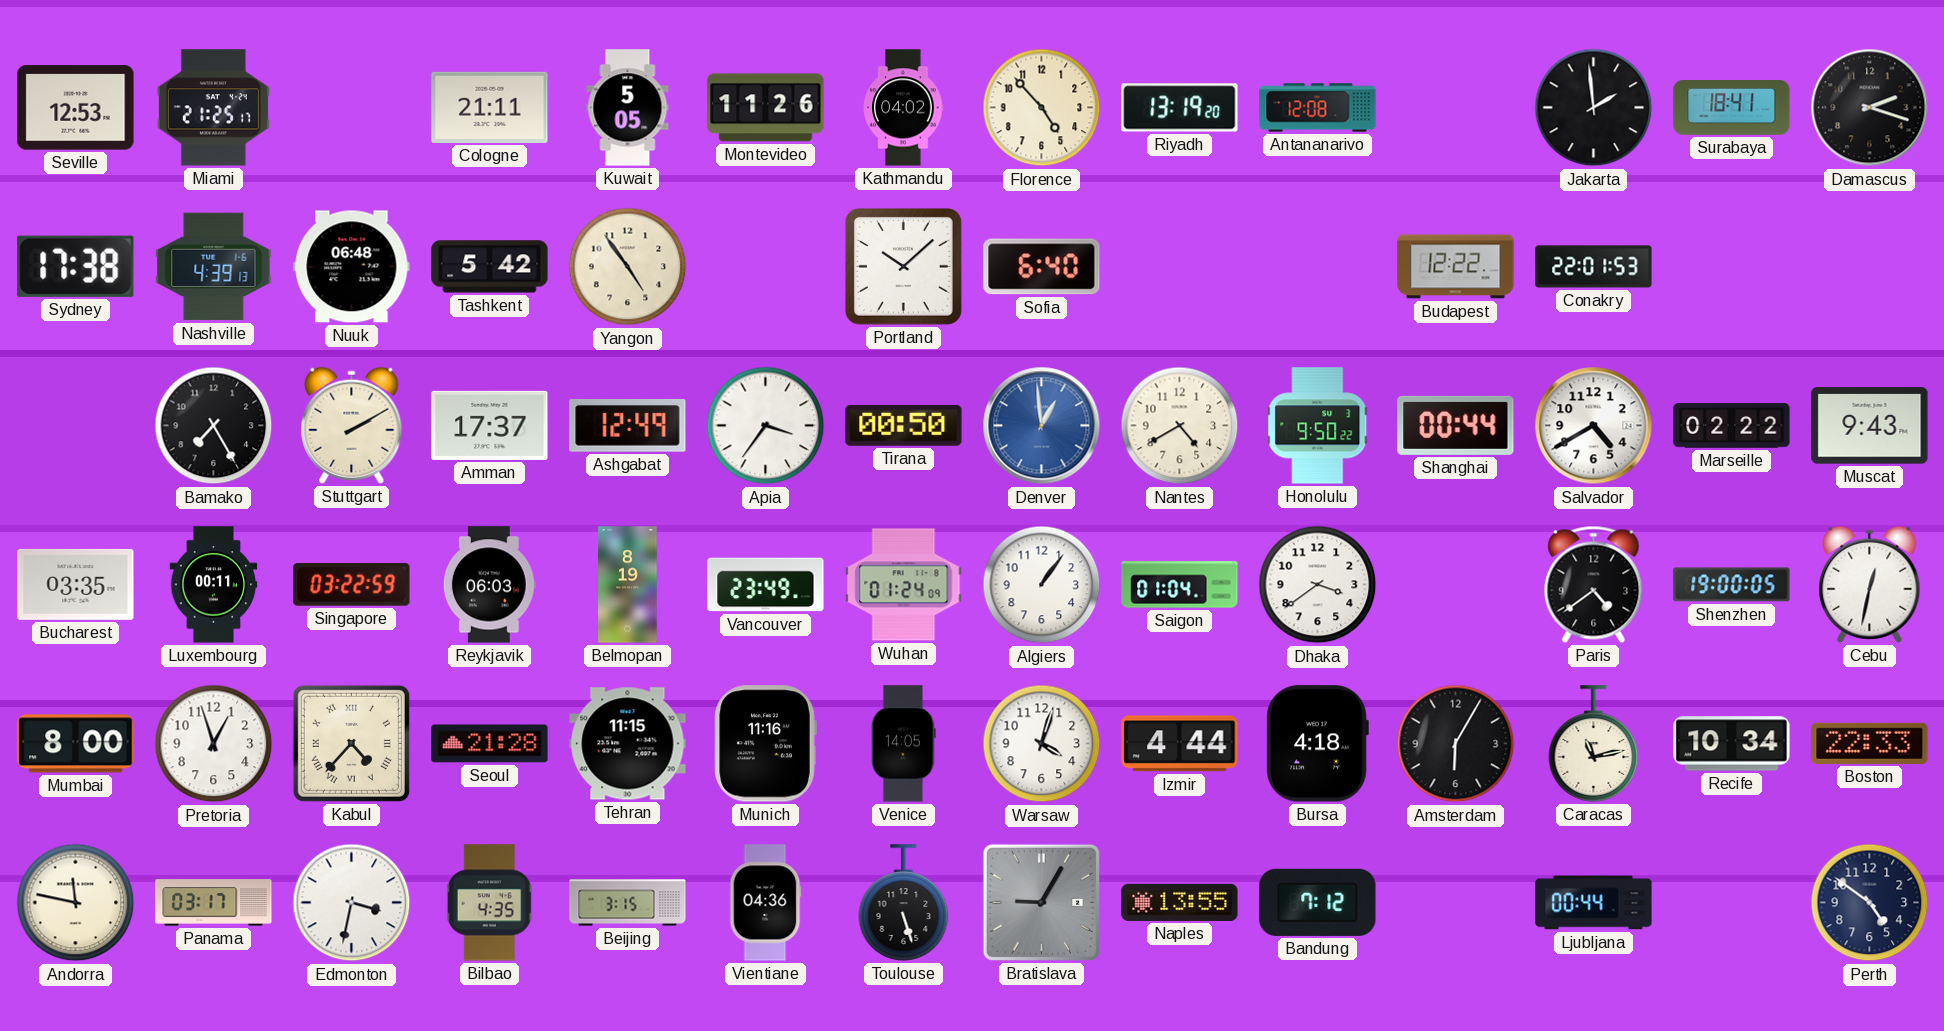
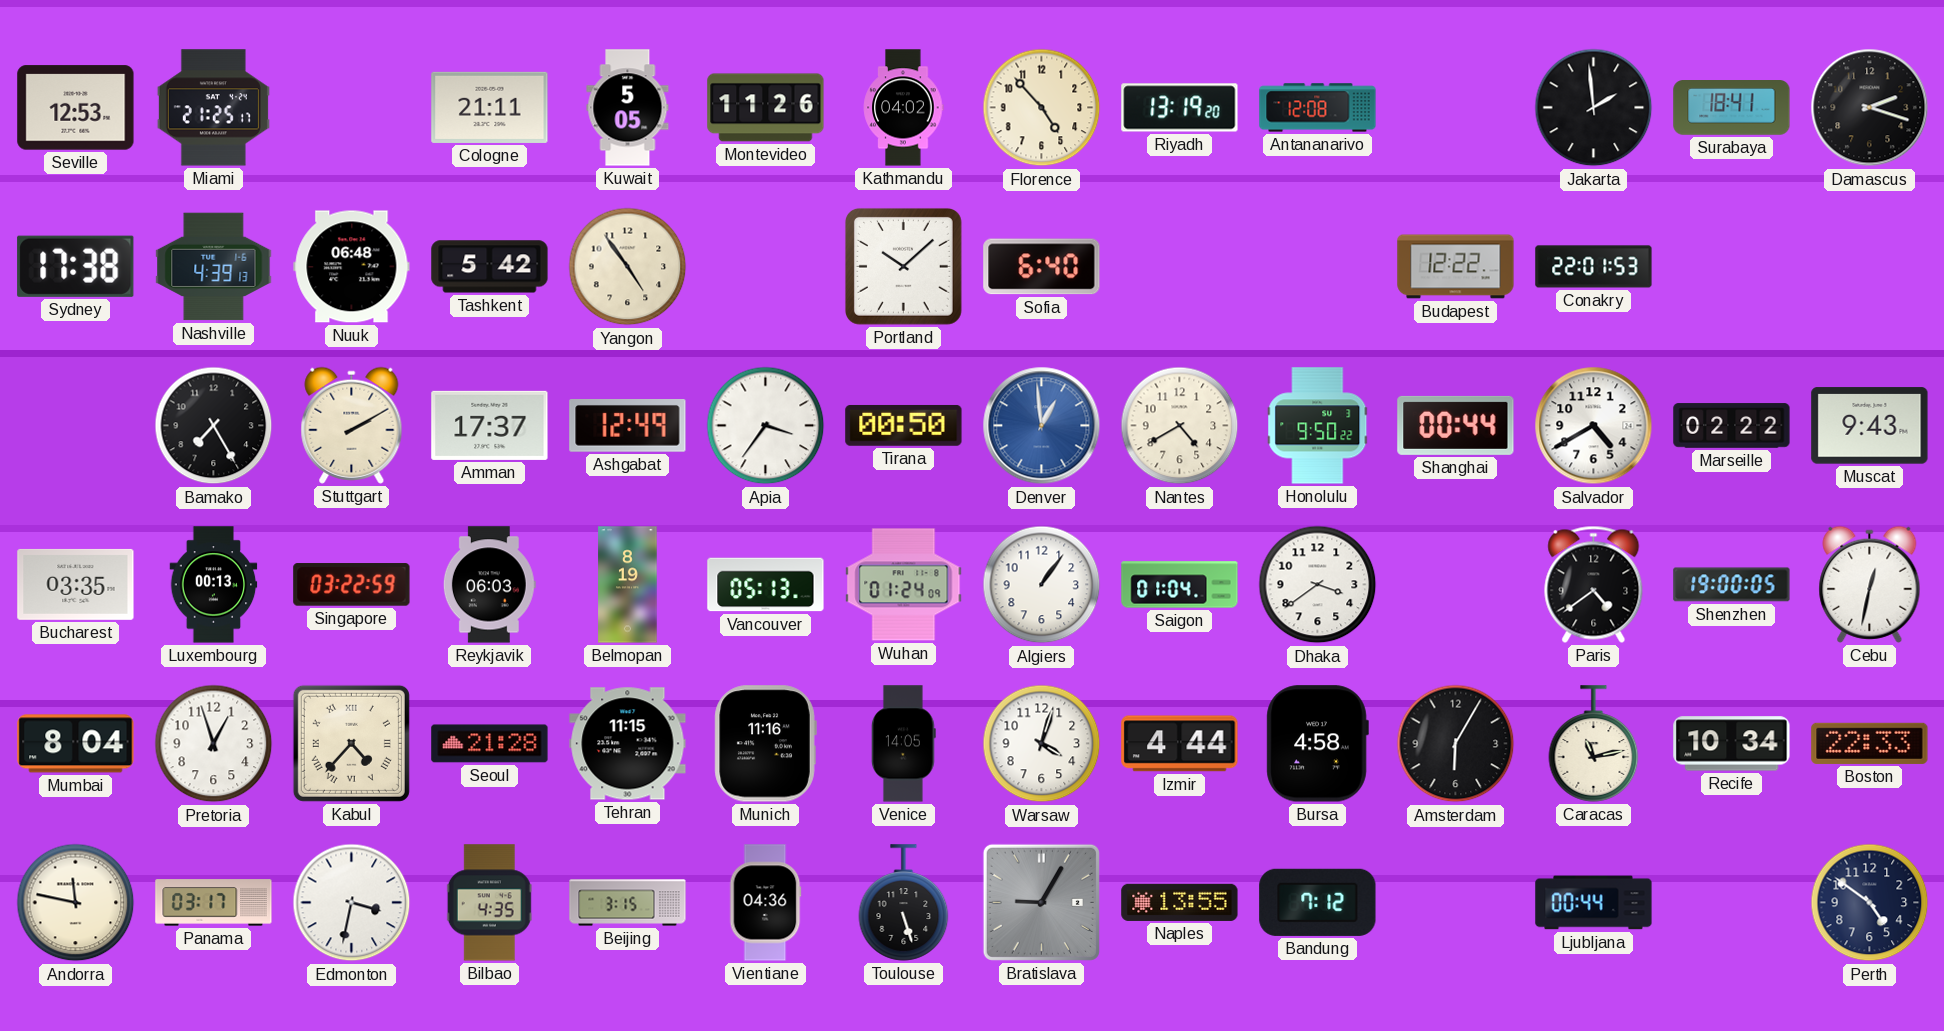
Luxembourg: 00:11 -> 00:13 (214, 585)
Vancouver: 23:49 -> 05:13 (766, 585)
Mumbai: 8:00 -> 8:04 (76, 744)
Bursa: 4:18 -> 4:58 (1317, 744)
